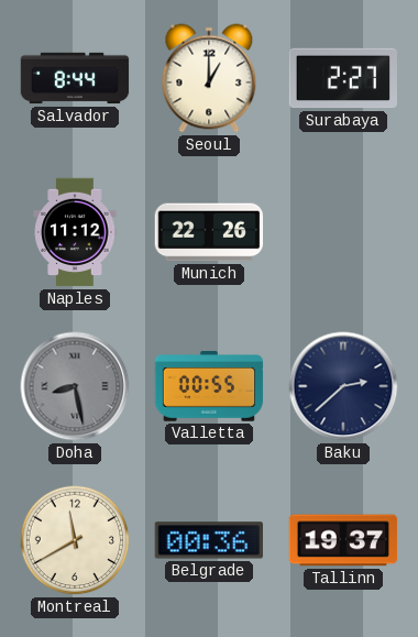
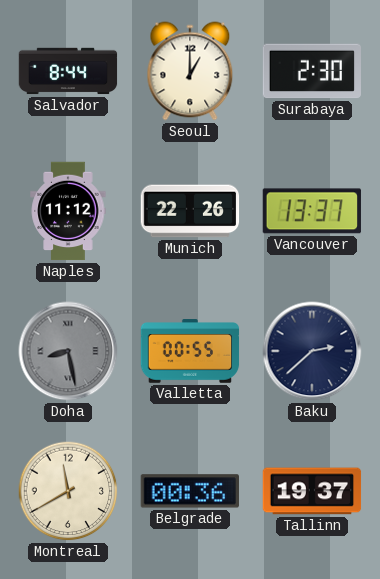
Surabaya: 2:27 -> 2:30 (311, 71)
Vancouver: none -> 13:37 (312, 211)
